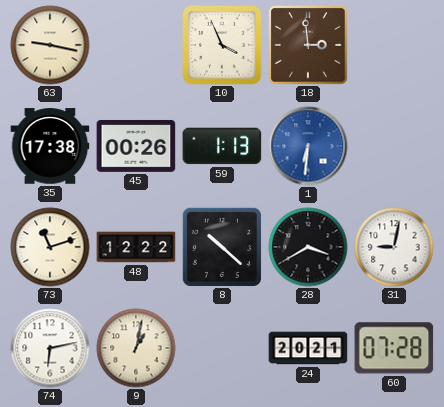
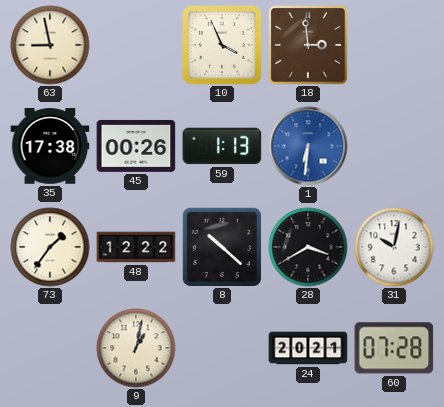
63: 9:17 -> 8:58 (50, 45)
73: 11:12 -> 1:36 (50, 247)
31: 9:02 -> 10:02 (394, 247)
74: 6:13 -> none (50, 348)
